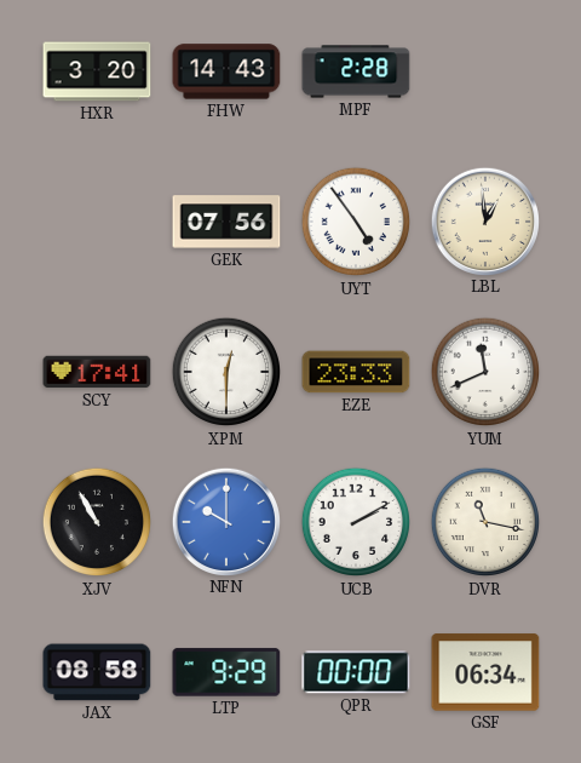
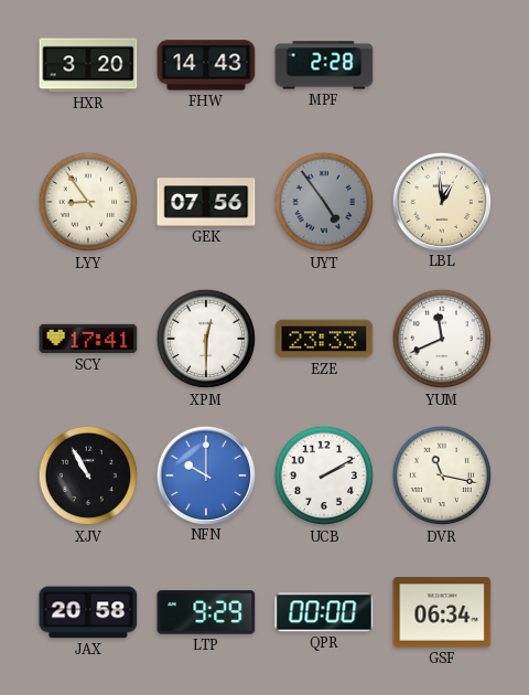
LYY: none -> 8:54 (88, 202)
UYT dial: white -> grey (324, 202)
JAX: 08:58 -> 20:58 (88, 612)
